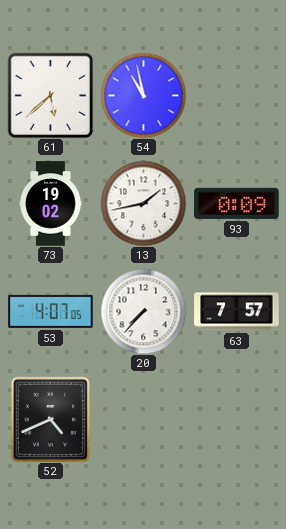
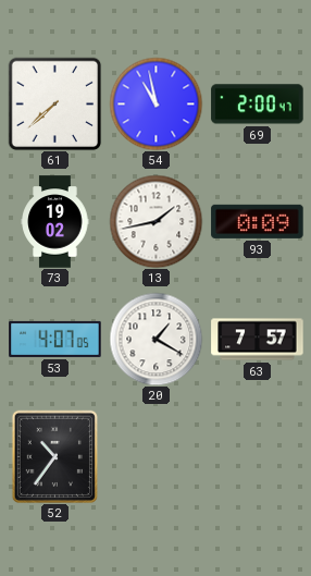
61: 5:38 -> 7:38 (54, 103)
69: none -> 2:00 (258, 105)
20: 7:37 -> 1:20 (155, 339)
52: 4:41 -> 10:36 (54, 456)
